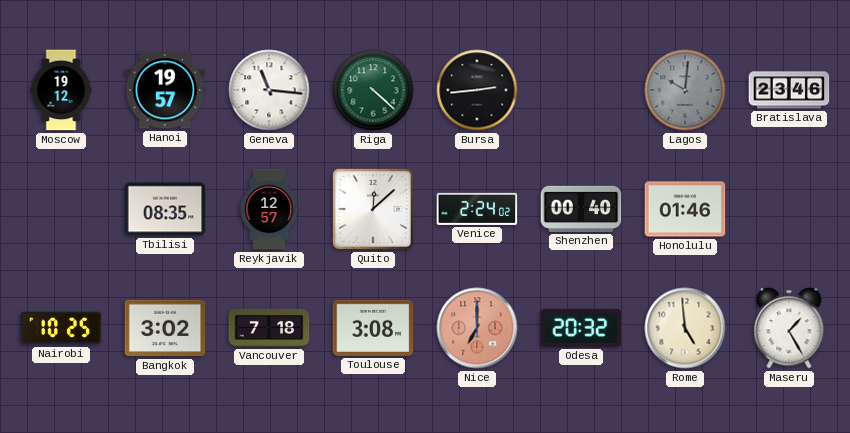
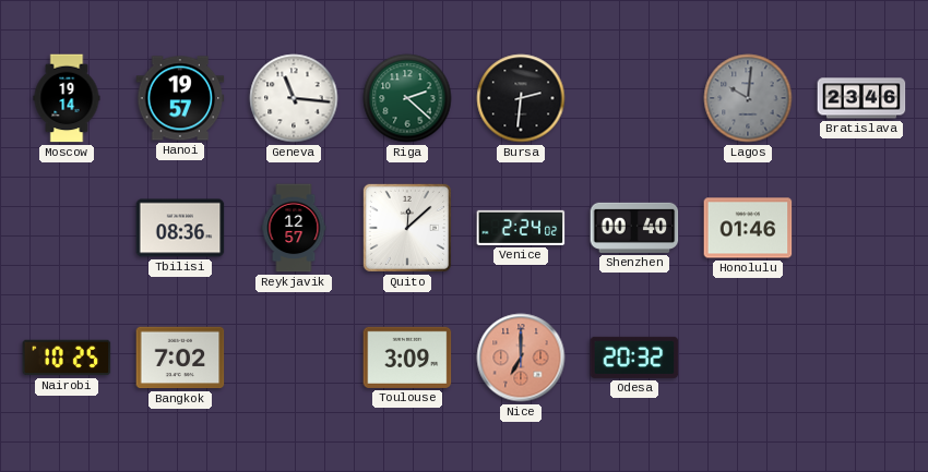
Moscow: 19:12 -> 19:14 (67, 98)
Riga: 4:22 -> 2:22 (407, 98)
Bursa: 2:44 -> 2:31 (521, 98)
Tbilisi: 08:35 -> 08:36 (180, 228)
Bangkok: 3:02 -> 7:02 (180, 358)
Vancouver: 7:18 -> none (269, 328)
Toulouse: 3:08 -> 3:09 (407, 358)
Rome: 4:59 -> none (685, 328)
Maseru: 1:25 -> none (789, 328)
